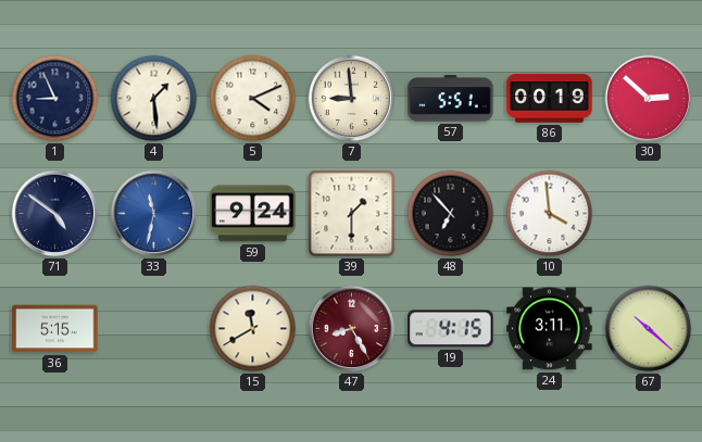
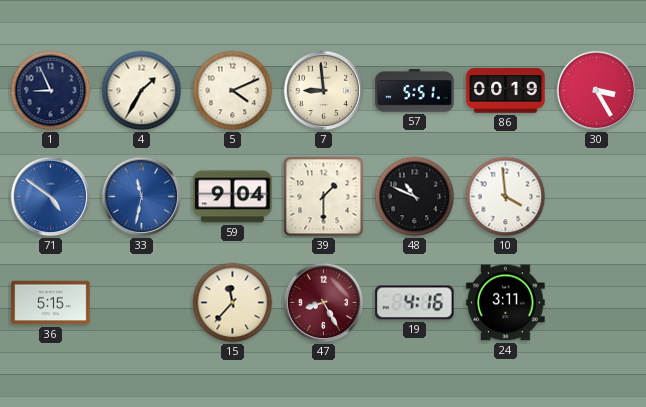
4: 1:29 -> 1:35 (142, 91)
30: 2:52 -> 3:25 (597, 91)
71 dial: navy -> blue (51, 197)
59: 9:24 -> 9:04 (233, 197)
48: 6:53 -> 10:49 (415, 197)
15: 11:40 -> 11:37 (233, 303)
19: 4:15 -> 4:16 (415, 303)
67: 10:22 -> none (649, 329)
